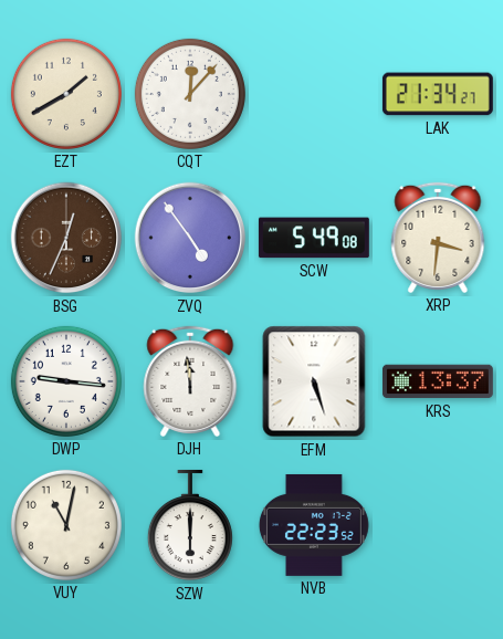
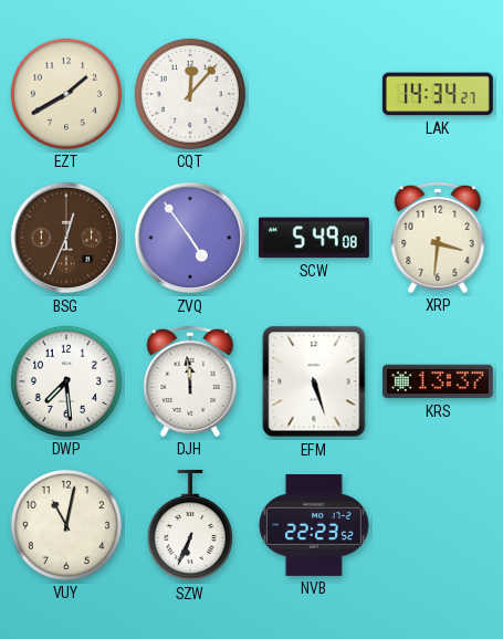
LAK: 21:34 -> 14:34 (438, 94)
DWP: 9:16 -> 7:29 (66, 381)
SZW: 6:00 -> 6:34 (190, 525)
